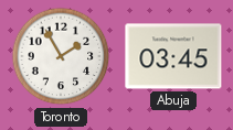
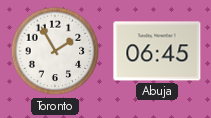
Abuja: 03:45 -> 06:45 (157, 51)
